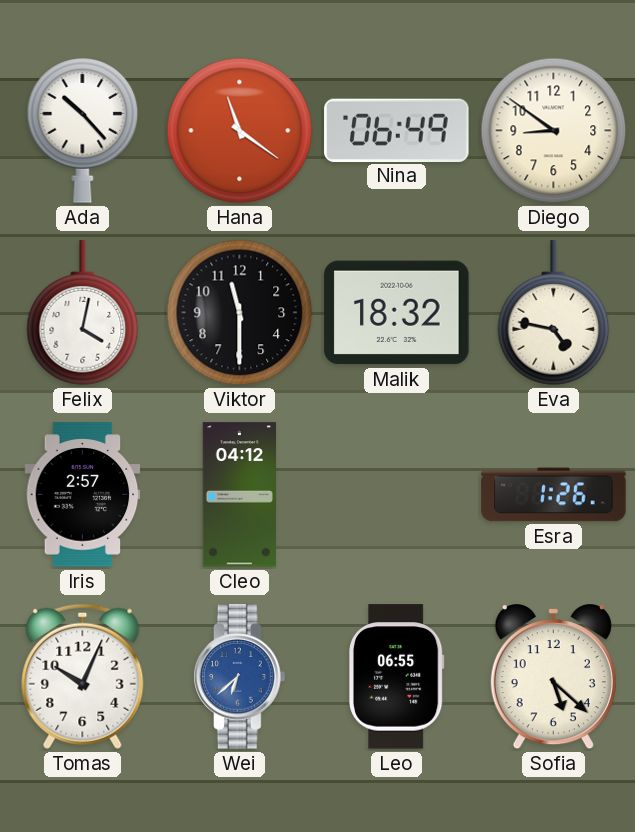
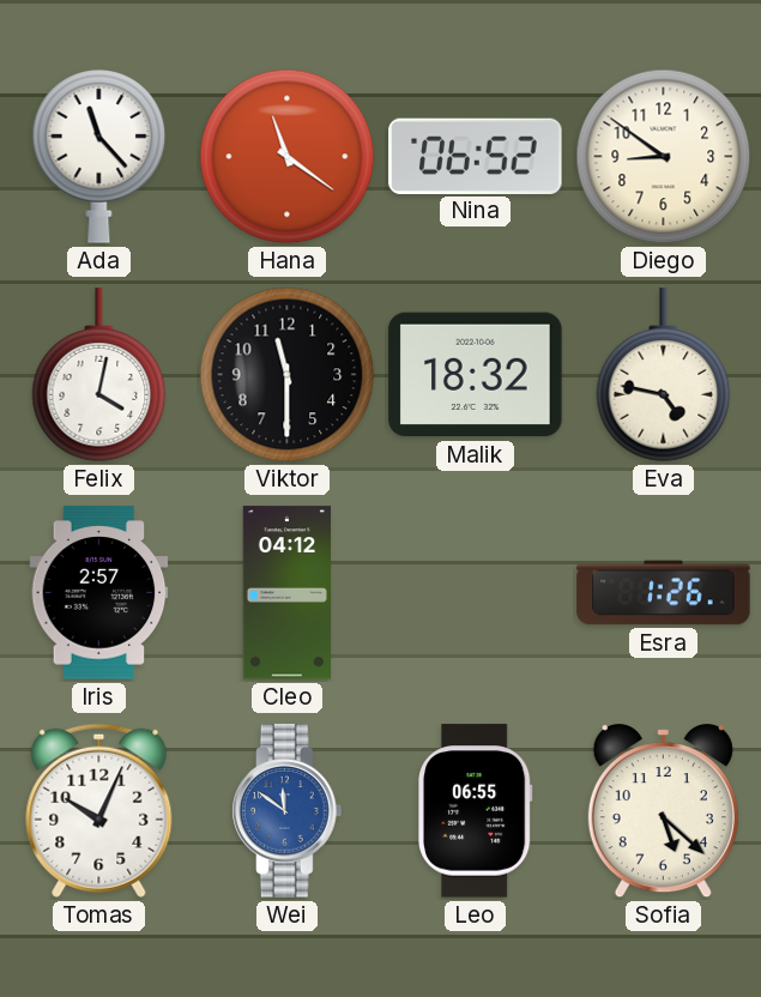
Ada: 10:23 -> 11:23 (99, 157)
Nina: 06:49 -> 06:52 (476, 156)
Wei: 6:38 -> 11:51 (288, 811)
